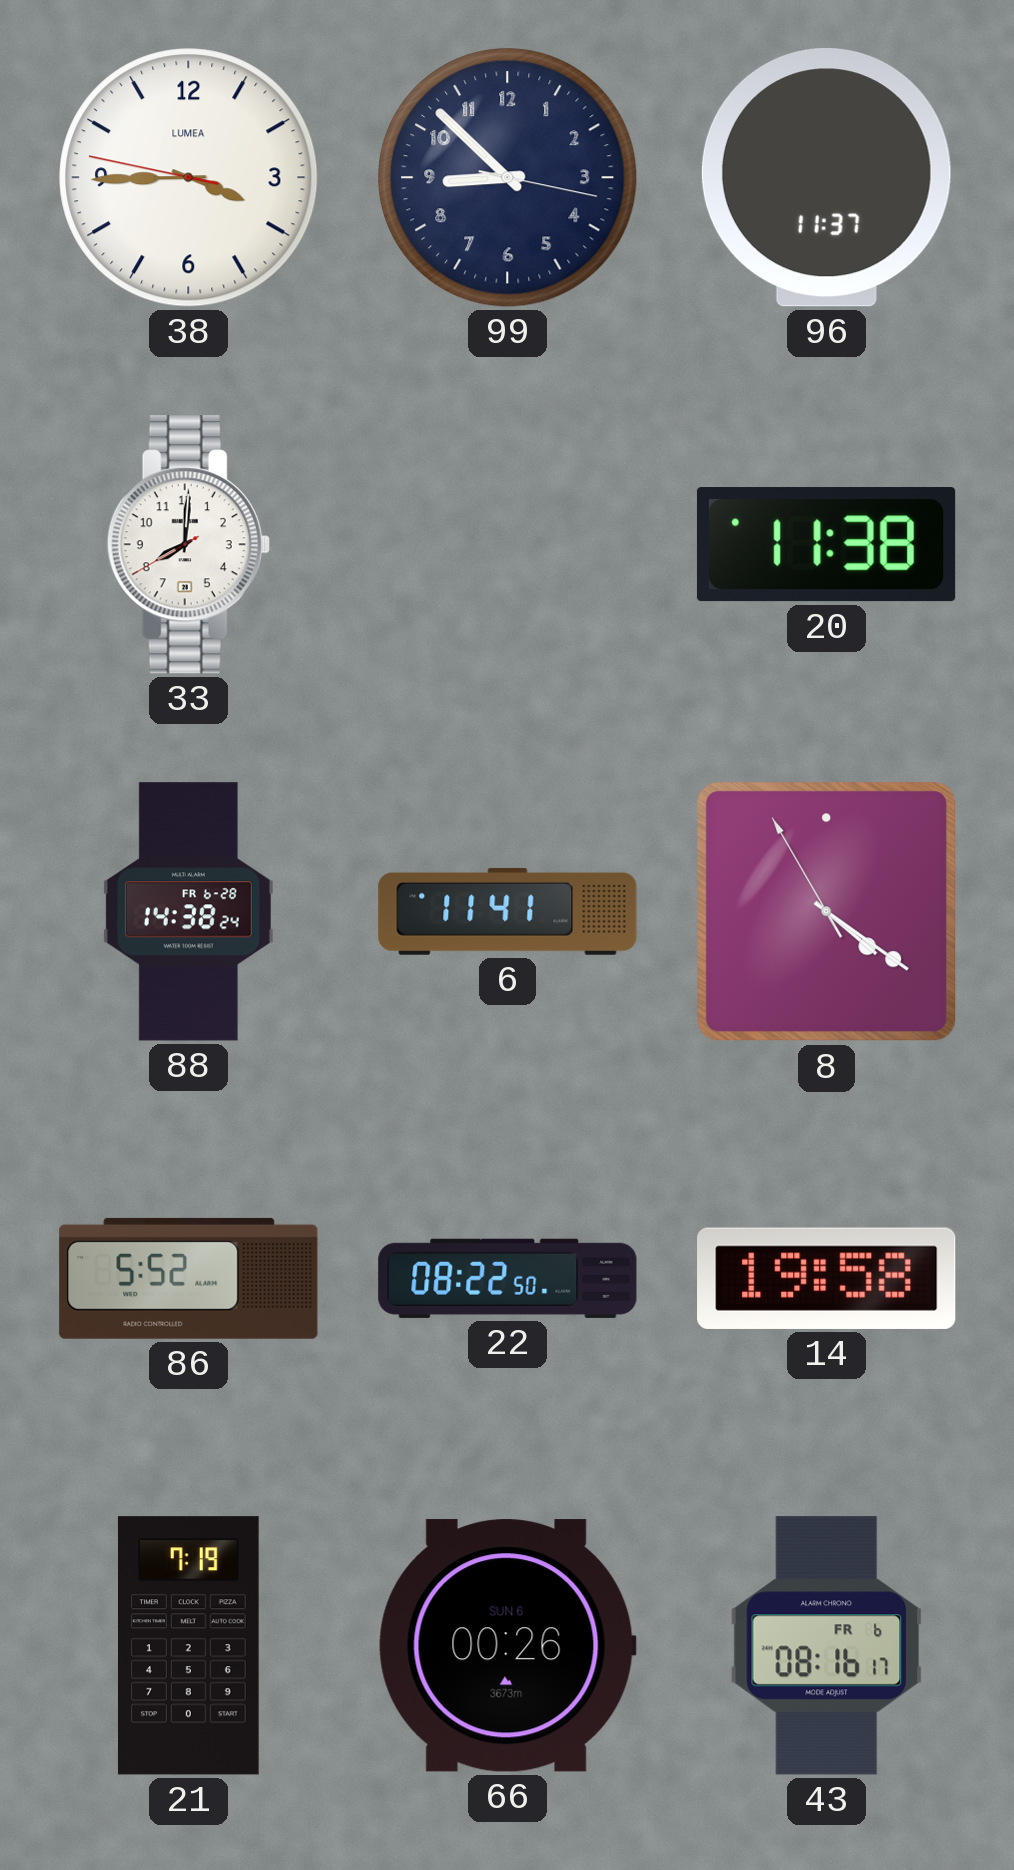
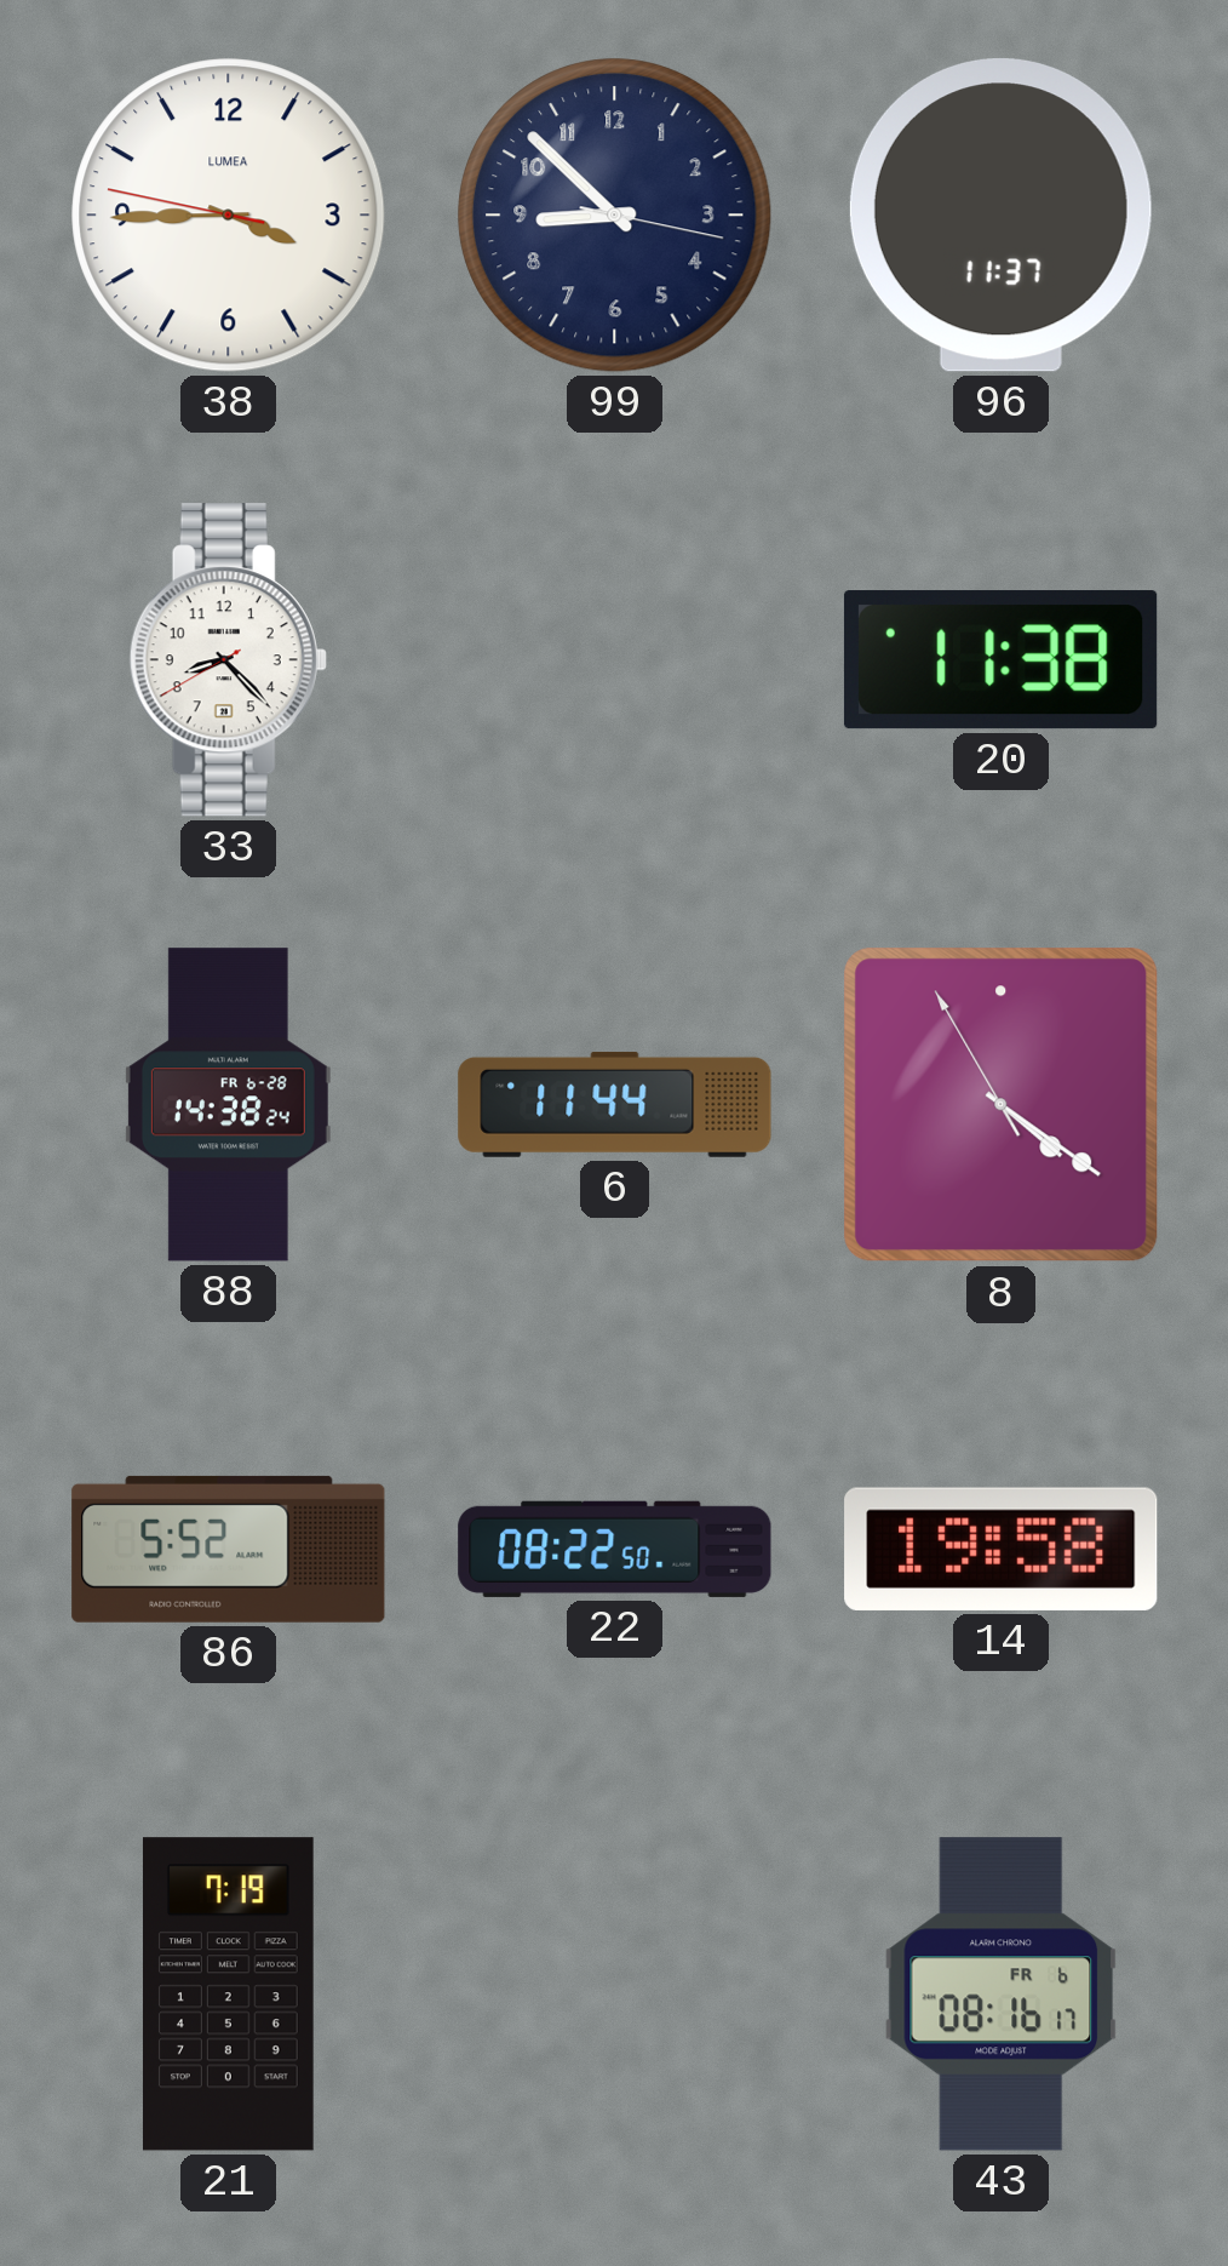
33: 8:00 -> 8:22 (228, 660)
6: 11:41 -> 11:44 (615, 1104)
66: 00:26 -> none (507, 1646)
